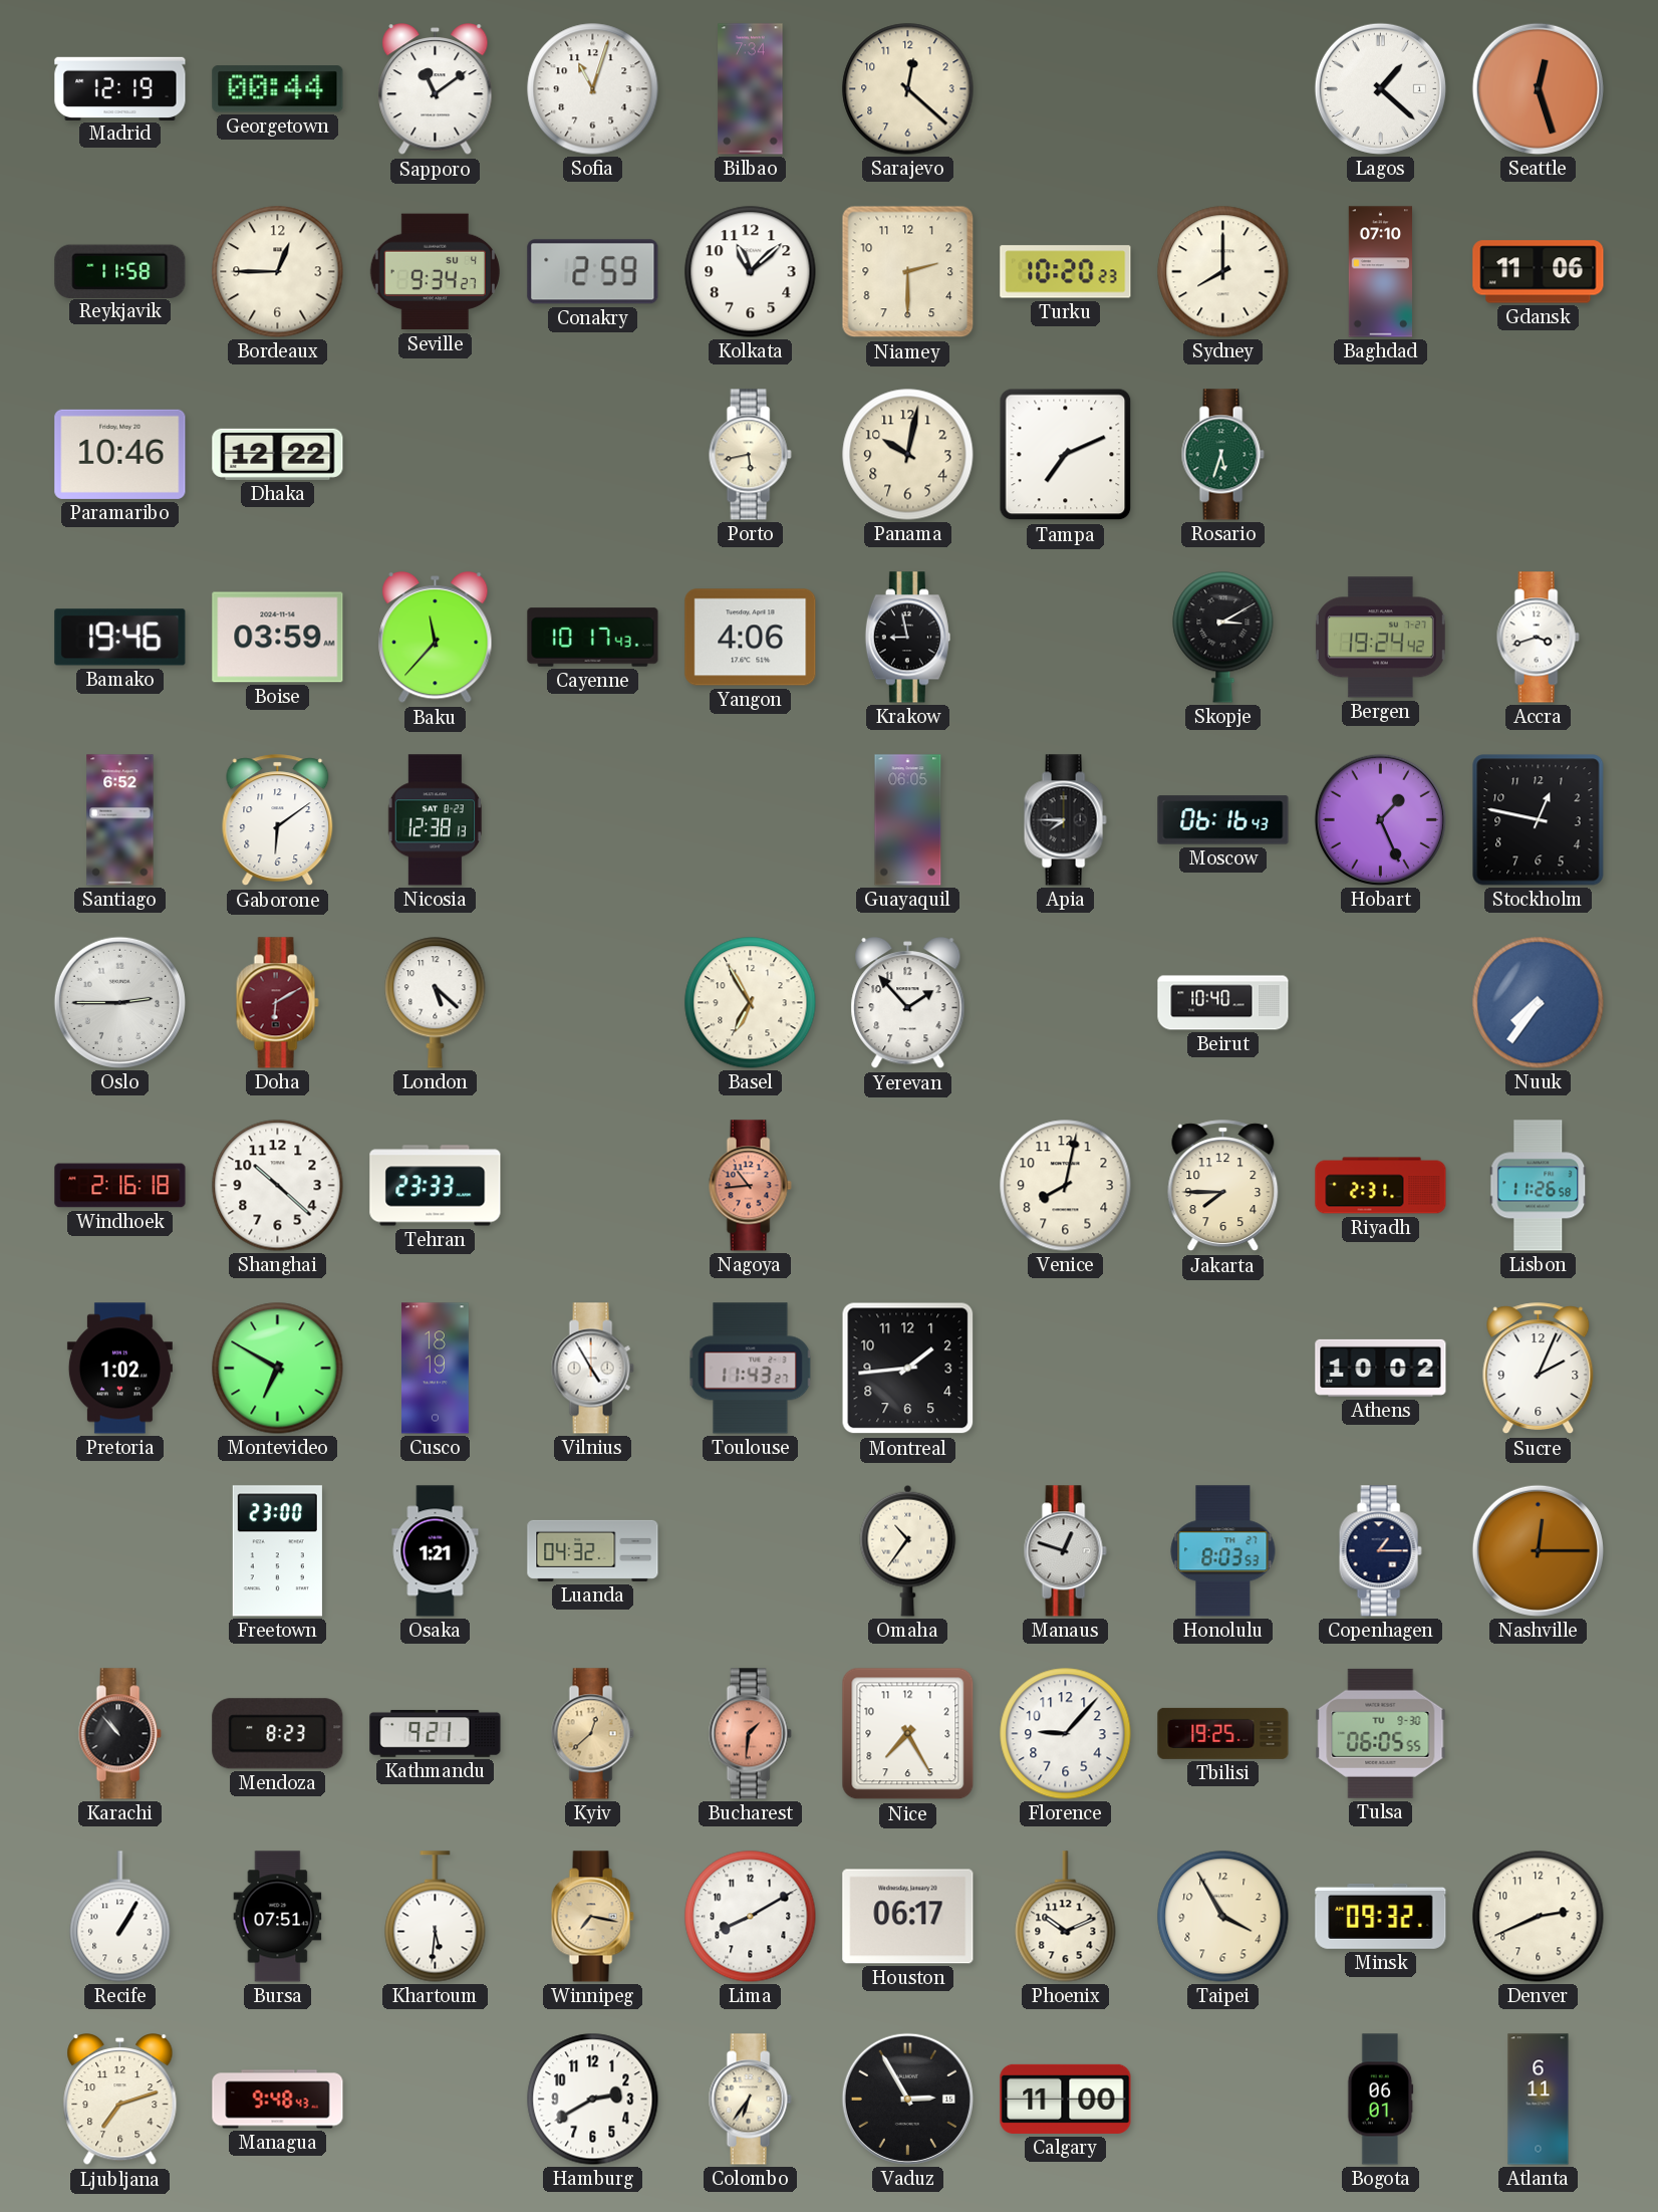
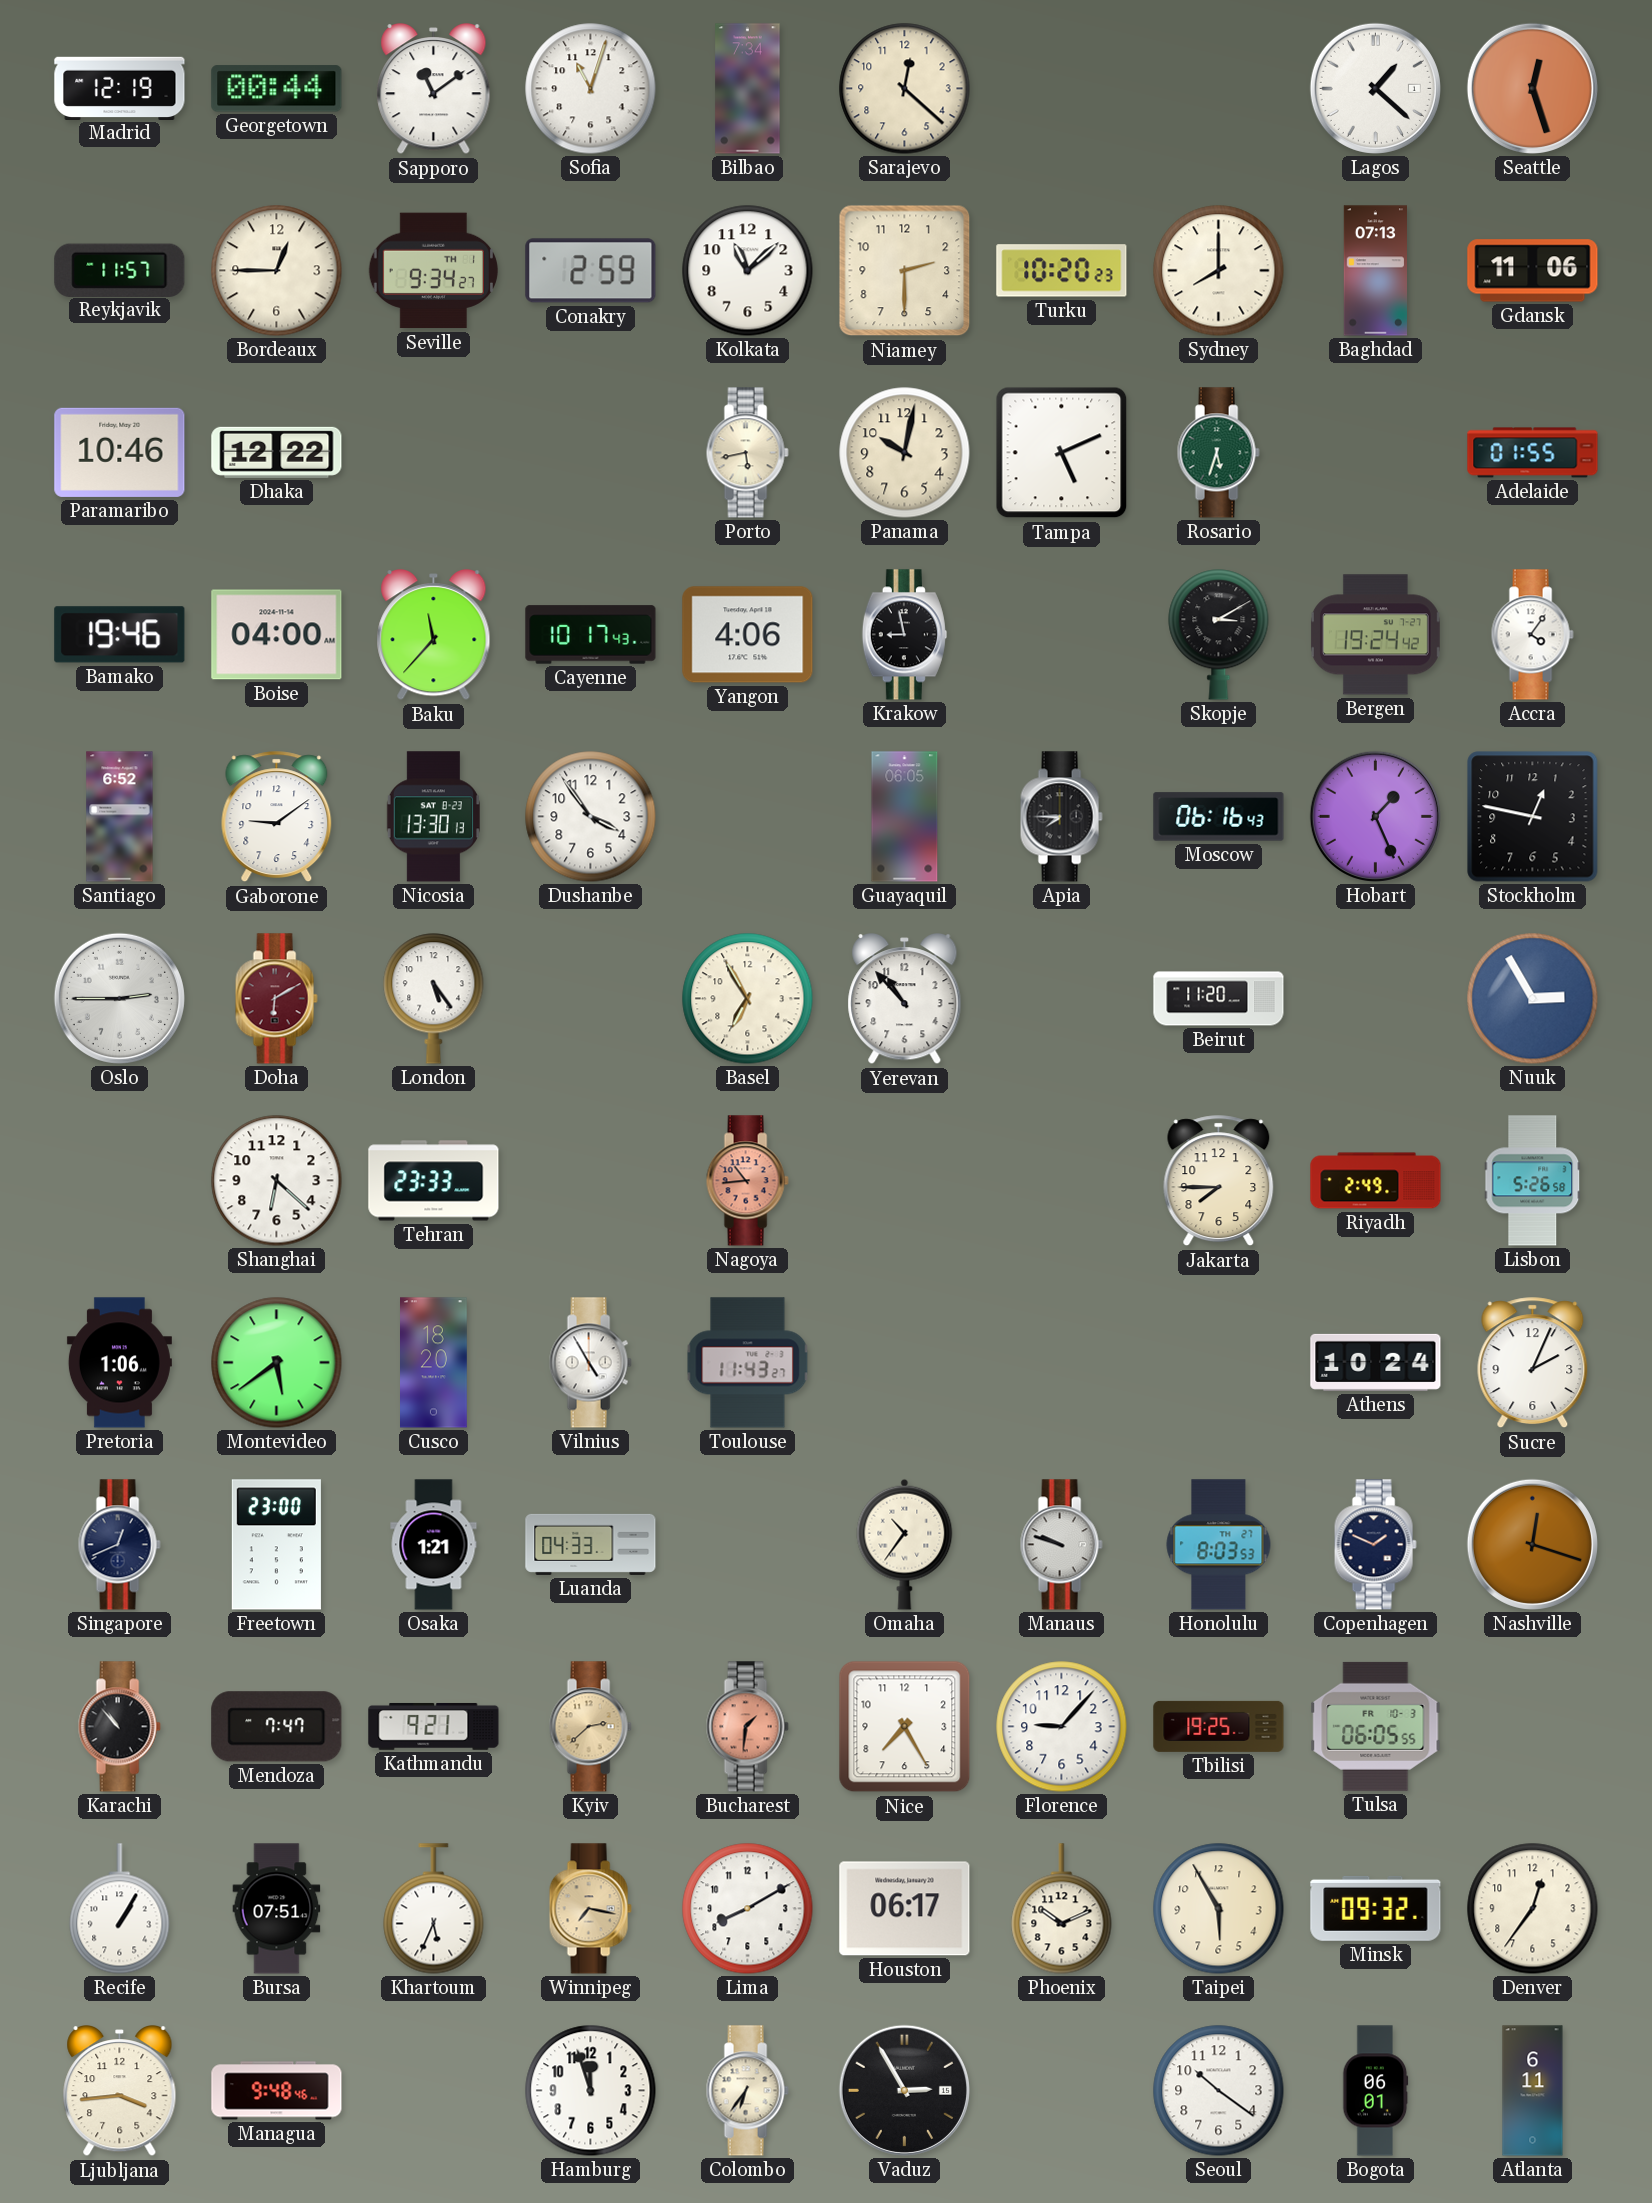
Reykjavik: 11:58 -> 11:57 (120, 270)
Seville date: SU 4 -> TH 1 (433, 271)
Baghdad: 07:10 -> 07:13 (1375, 271)
Tampa: 7:11 -> 5:11 (1062, 453)
Adelaide: none -> 01:55 (1533, 453)
Boise: 03:59 -> 04:00 (277, 635)
Accra: 3:42 -> 4:06 (1532, 635)
Gaborone: 6:09 -> 9:09 (277, 817)
Nicosia: 12:38 -> 13:30 (433, 817)
Dushanbe: none -> 3:54 (591, 817)
London: 5:22 -> 5:24 (434, 999)
Yerevan: 1:53 -> 10:53 (905, 1000)
Beirut: 10:40 -> 11:20 (1219, 999)
Nuuk: 7:36 -> 2:55 (1533, 999)
Windhoek: 2:16 -> none (120, 1186)
Shanghai: 10:22 -> 6:22 (277, 1181)
Venice: 8:02 -> none (1066, 1186)
Riyadh: 2:31 -> 2:49 (1376, 1181)
Lisbon: 11:26 -> 5:26 (1533, 1181)
Pretoria: 1:02 -> 1:06 (119, 1363)
Montevideo: 6:50 -> 5:39 (277, 1363)
Cusco: 18:19 -> 18:20 (434, 1363)
Montreal: 1:44 -> none (908, 1369)
Athens: 10:02 -> 10:24 (1376, 1362)
Singapore: none -> 12:41 (119, 1545)
Luanda: 04:32 -> 04:33 (591, 1544)
Manaus: 12:48 -> 9:48 (1061, 1545)
Copenhagen: 1:15 -> 1:49 (1375, 1545)
Nashville: 12:15 -> 12:18 (1532, 1544)
Mendoza: 8:23 -> 7:47 (277, 1727)
Kyiv: 12:38 -> 2:38 (590, 1727)
Tulsa date: TU 9-30 -> FR 10-3 (1376, 1726)
Khartoum: 5:31 -> 5:34 (434, 1909)
Taipei: 3:55 -> 5:55 (1219, 1909)
Denver: 2:41 -> 12:36 (1533, 1909)
Ljubljana: 7:12 -> 3:44 (120, 2092)
Managua: 9:48:43 -> 9:48:46 (277, 2091)
Hamburg: 2:40 -> 11:57 (591, 2091)
Calgary: 11:00 -> none (1066, 2099)
Seoul: none -> 10:21 (1219, 2091)
